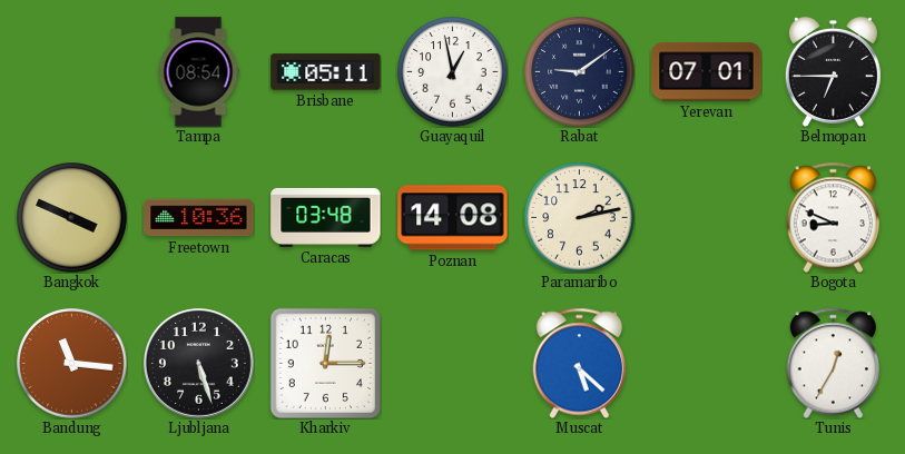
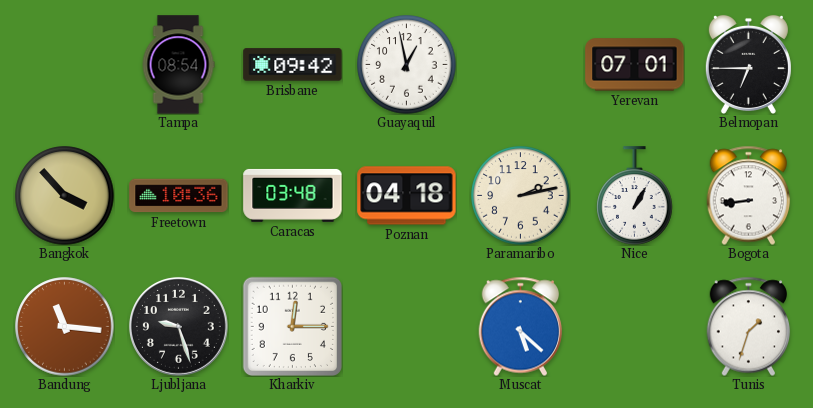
Brisbane: 05:11 -> 09:42 (293, 65)
Rabat: 9:09 -> none (580, 72)
Bangkok: 3:49 -> 3:53 (65, 196)
Poznan: 14:08 -> 04:18 (407, 196)
Nice: none -> 1:05 (635, 196)
Bogota: 8:49 -> 8:44 (749, 195)
Ljubljana: 5:27 -> 9:27 (178, 326)
Tunis: 12:35 -> 1:33 (749, 326)
